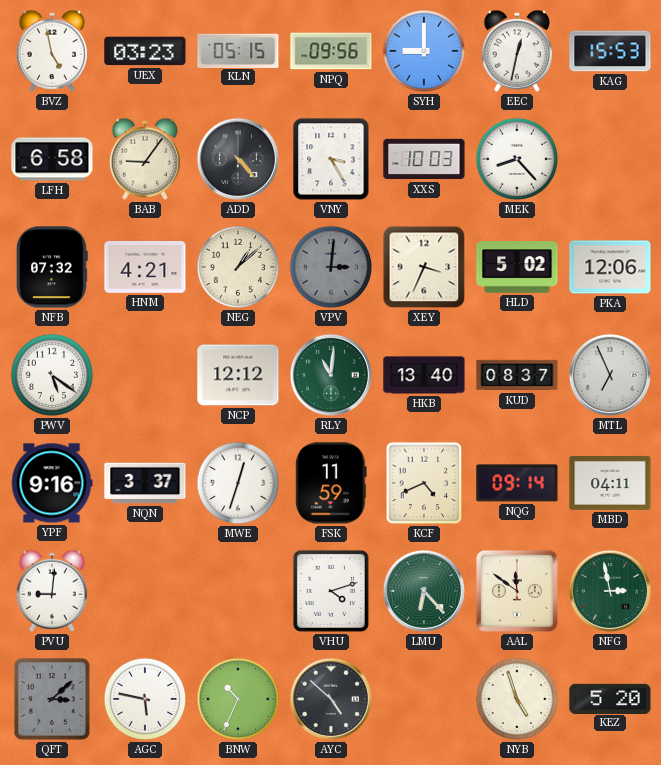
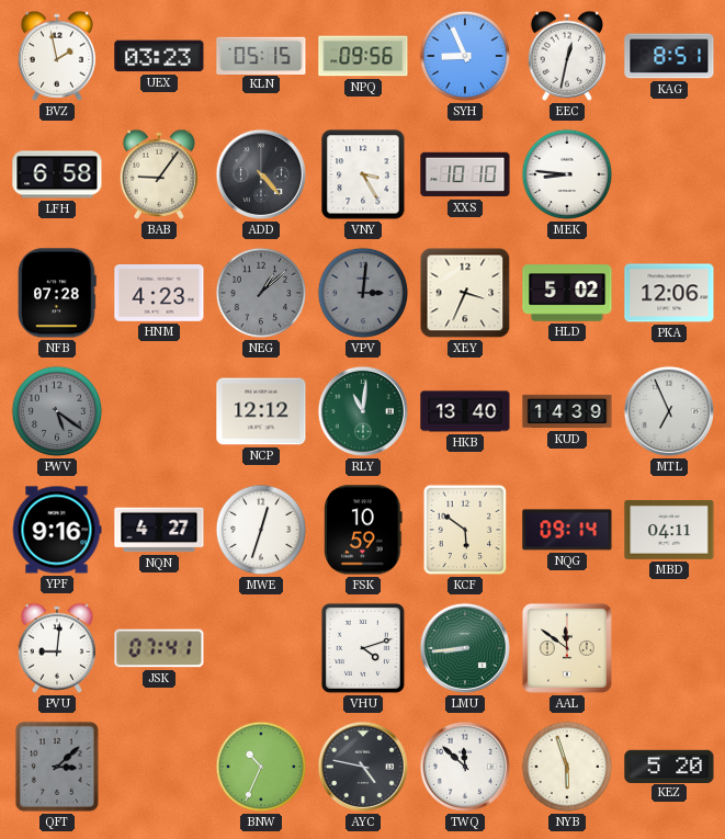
BVZ: 4:58 -> 1:58 (56, 56)
SYH: 9:00 -> 8:56 (465, 56)
KAG: 15:53 -> 8:51 (669, 56)
XXS: 10:03 -> 10:10 (465, 174)
MEK: 8:23 -> 8:46 (567, 174)
NFB: 07:32 -> 07:28 (58, 293)
HNM: 4:21 -> 4:23 (159, 294)
NEG dial: cream -> grey (261, 293)
PWV dial: white -> grey (57, 411)
KUD: 08:37 -> 14:39 (567, 411)
NQN: 3:37 -> 4:27 (159, 530)
FSK: 11:59 -> 10:59 (363, 530)
KCF: 4:41 -> 5:51 (465, 530)
JSK: none -> 07:41 (159, 648)
LMU: 6:23 -> 8:44 (465, 648)
NFG: 2:58 -> none (610, 591)
AGC: 5:47 -> none (145, 699)
AYC: 4:52 -> 4:47 (363, 767)
TWQ: none -> 11:52 (465, 767)
NYB: 4:57 -> 5:57 (567, 767)
